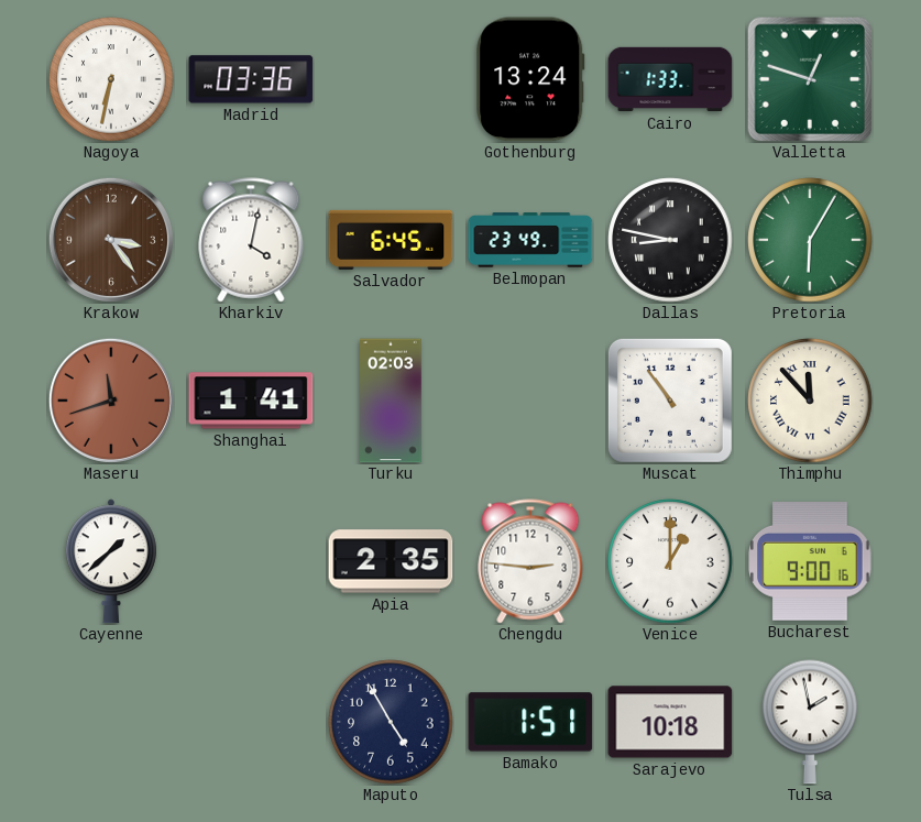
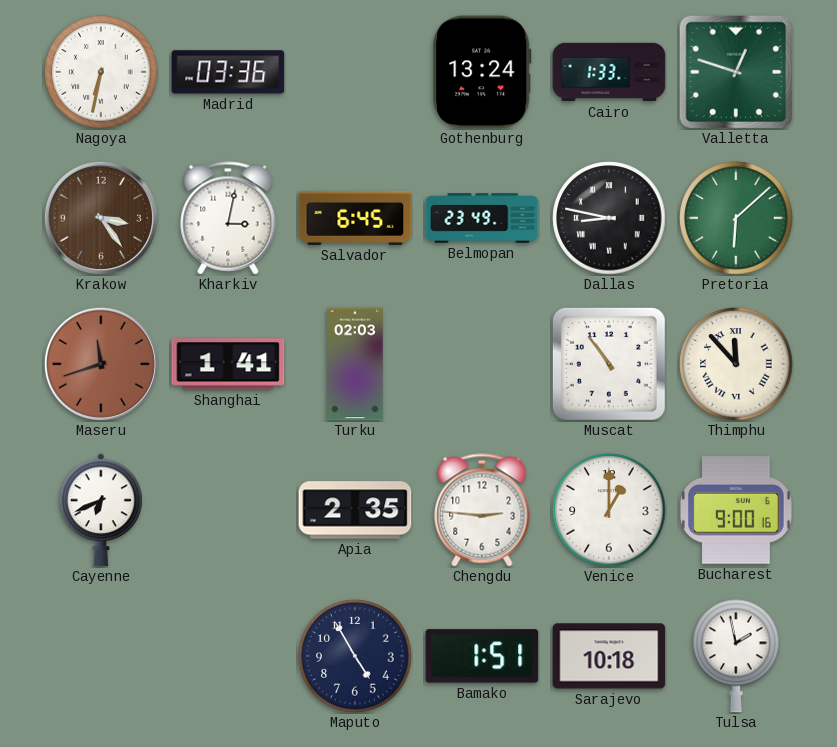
Kharkiv: 4:02 -> 3:02 (228, 218)
Pretoria: 6:05 -> 6:08 (736, 218)
Cayenne: 1:38 -> 6:41 (101, 510)
